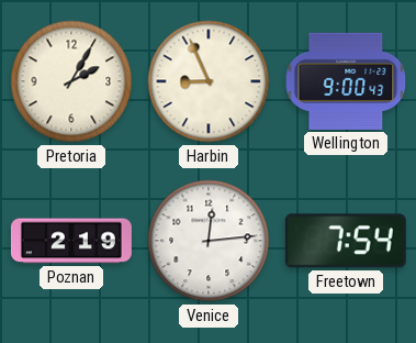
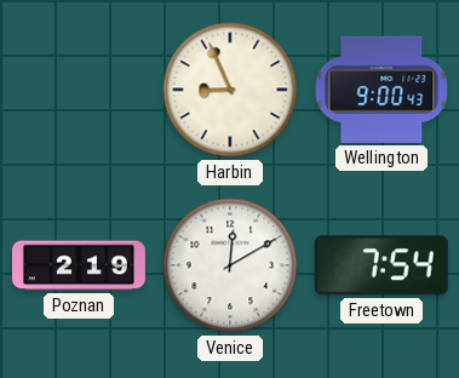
Pretoria: 2:05 -> none (71, 81)
Venice: 12:14 -> 12:10 (230, 265)
